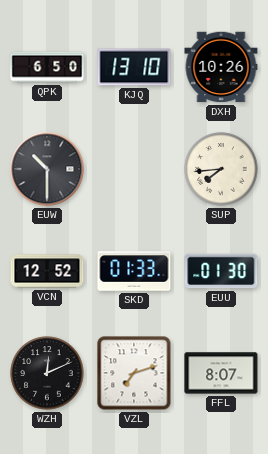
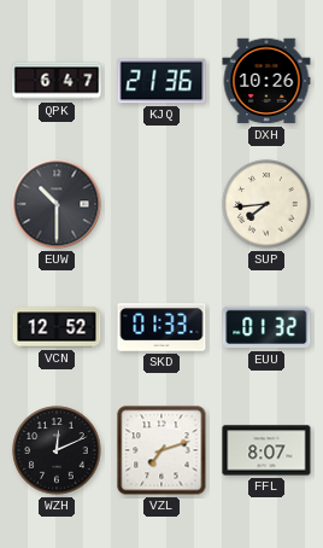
QPK: 6:50 -> 6:47 (57, 81)
KJQ: 13:10 -> 21:36 (161, 81)
EUU: 01:30 -> 01:32 (266, 327)
